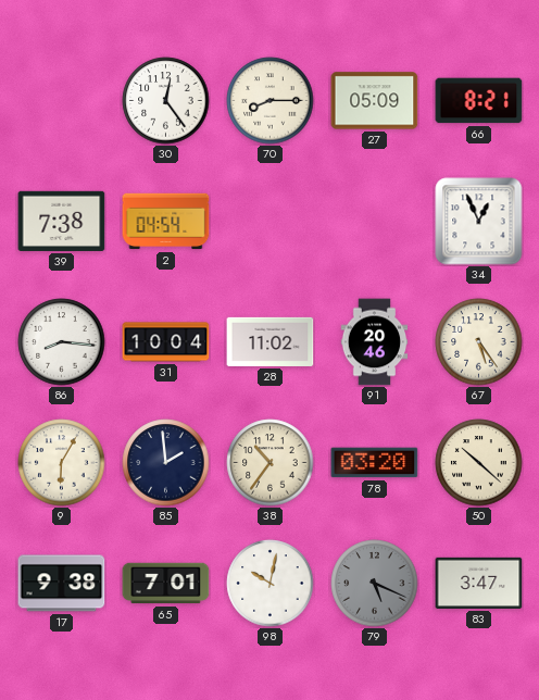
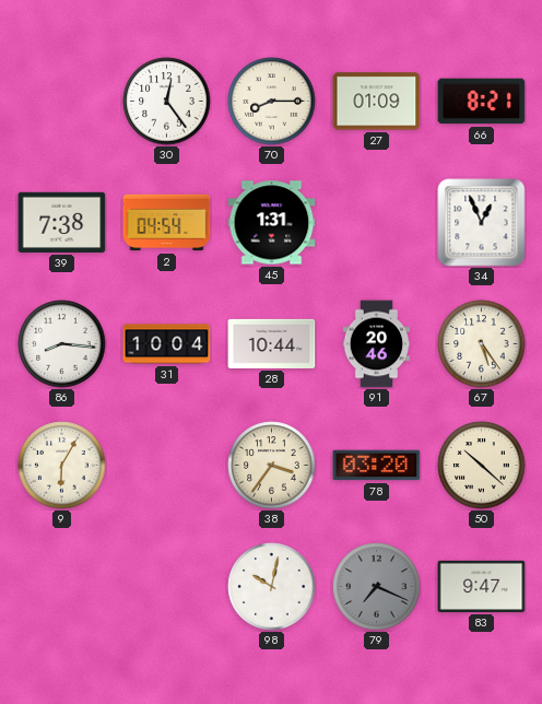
27: 05:09 -> 01:09 (377, 102)
45: none -> 1:31 (272, 223)
28: 11:02 -> 10:44 (272, 343)
85: 1:59 -> none (166, 463)
38: 10:36 -> 3:36 (272, 466)
17: 9:38 -> none (62, 584)
65: 7:01 -> none (166, 584)
79: 5:19 -> 7:19 (377, 587)
83: 3:47 -> 9:47 (482, 586)
